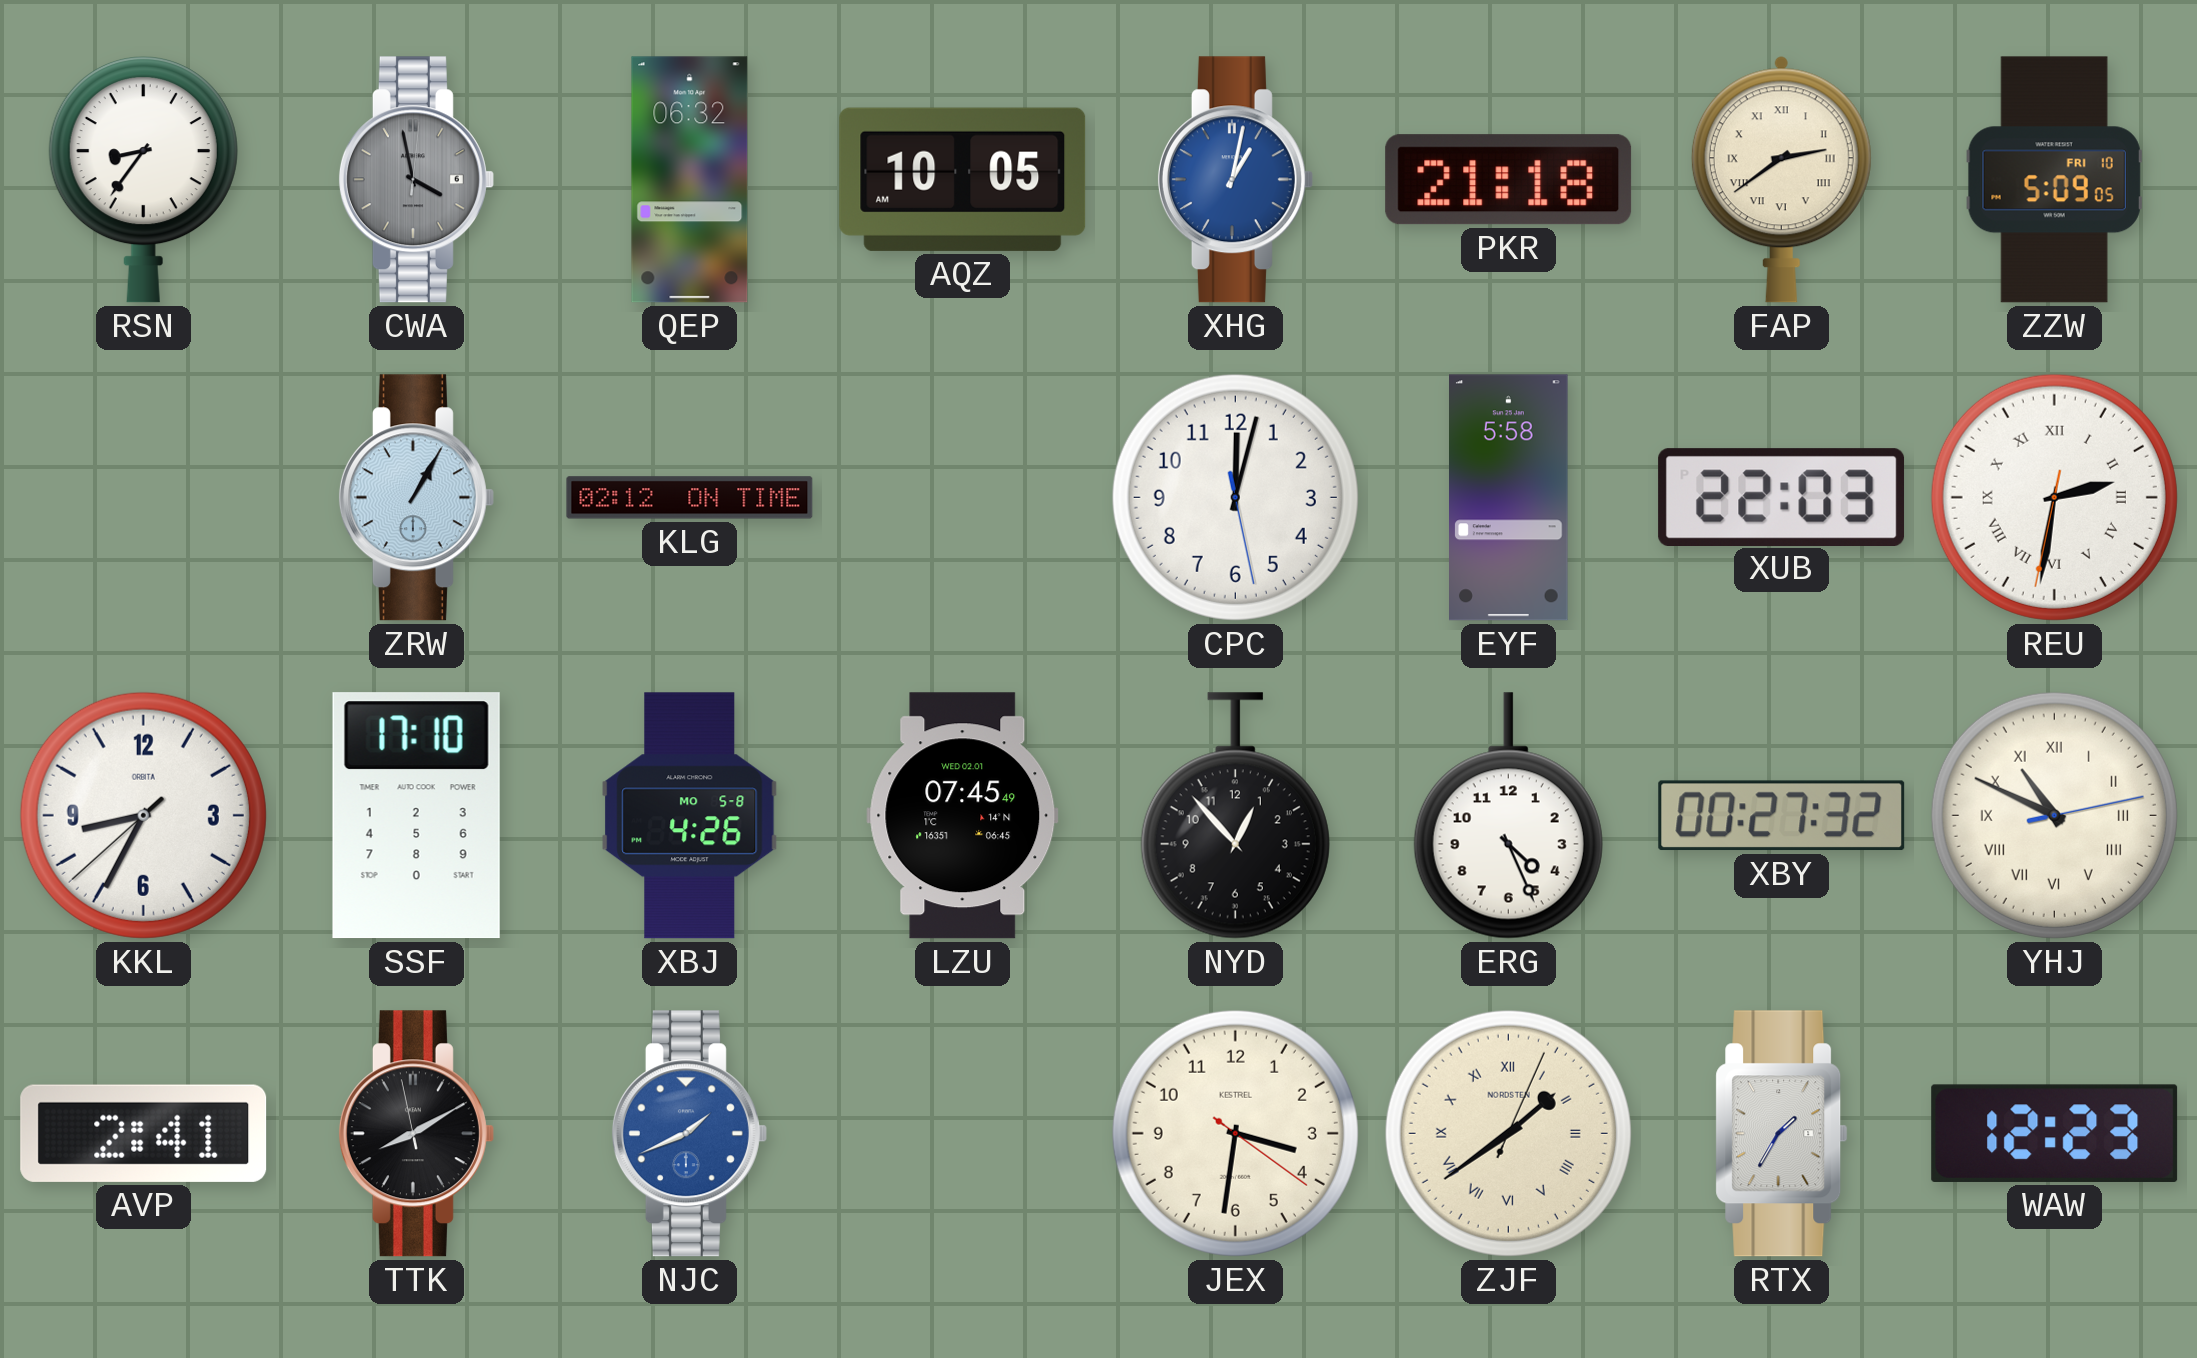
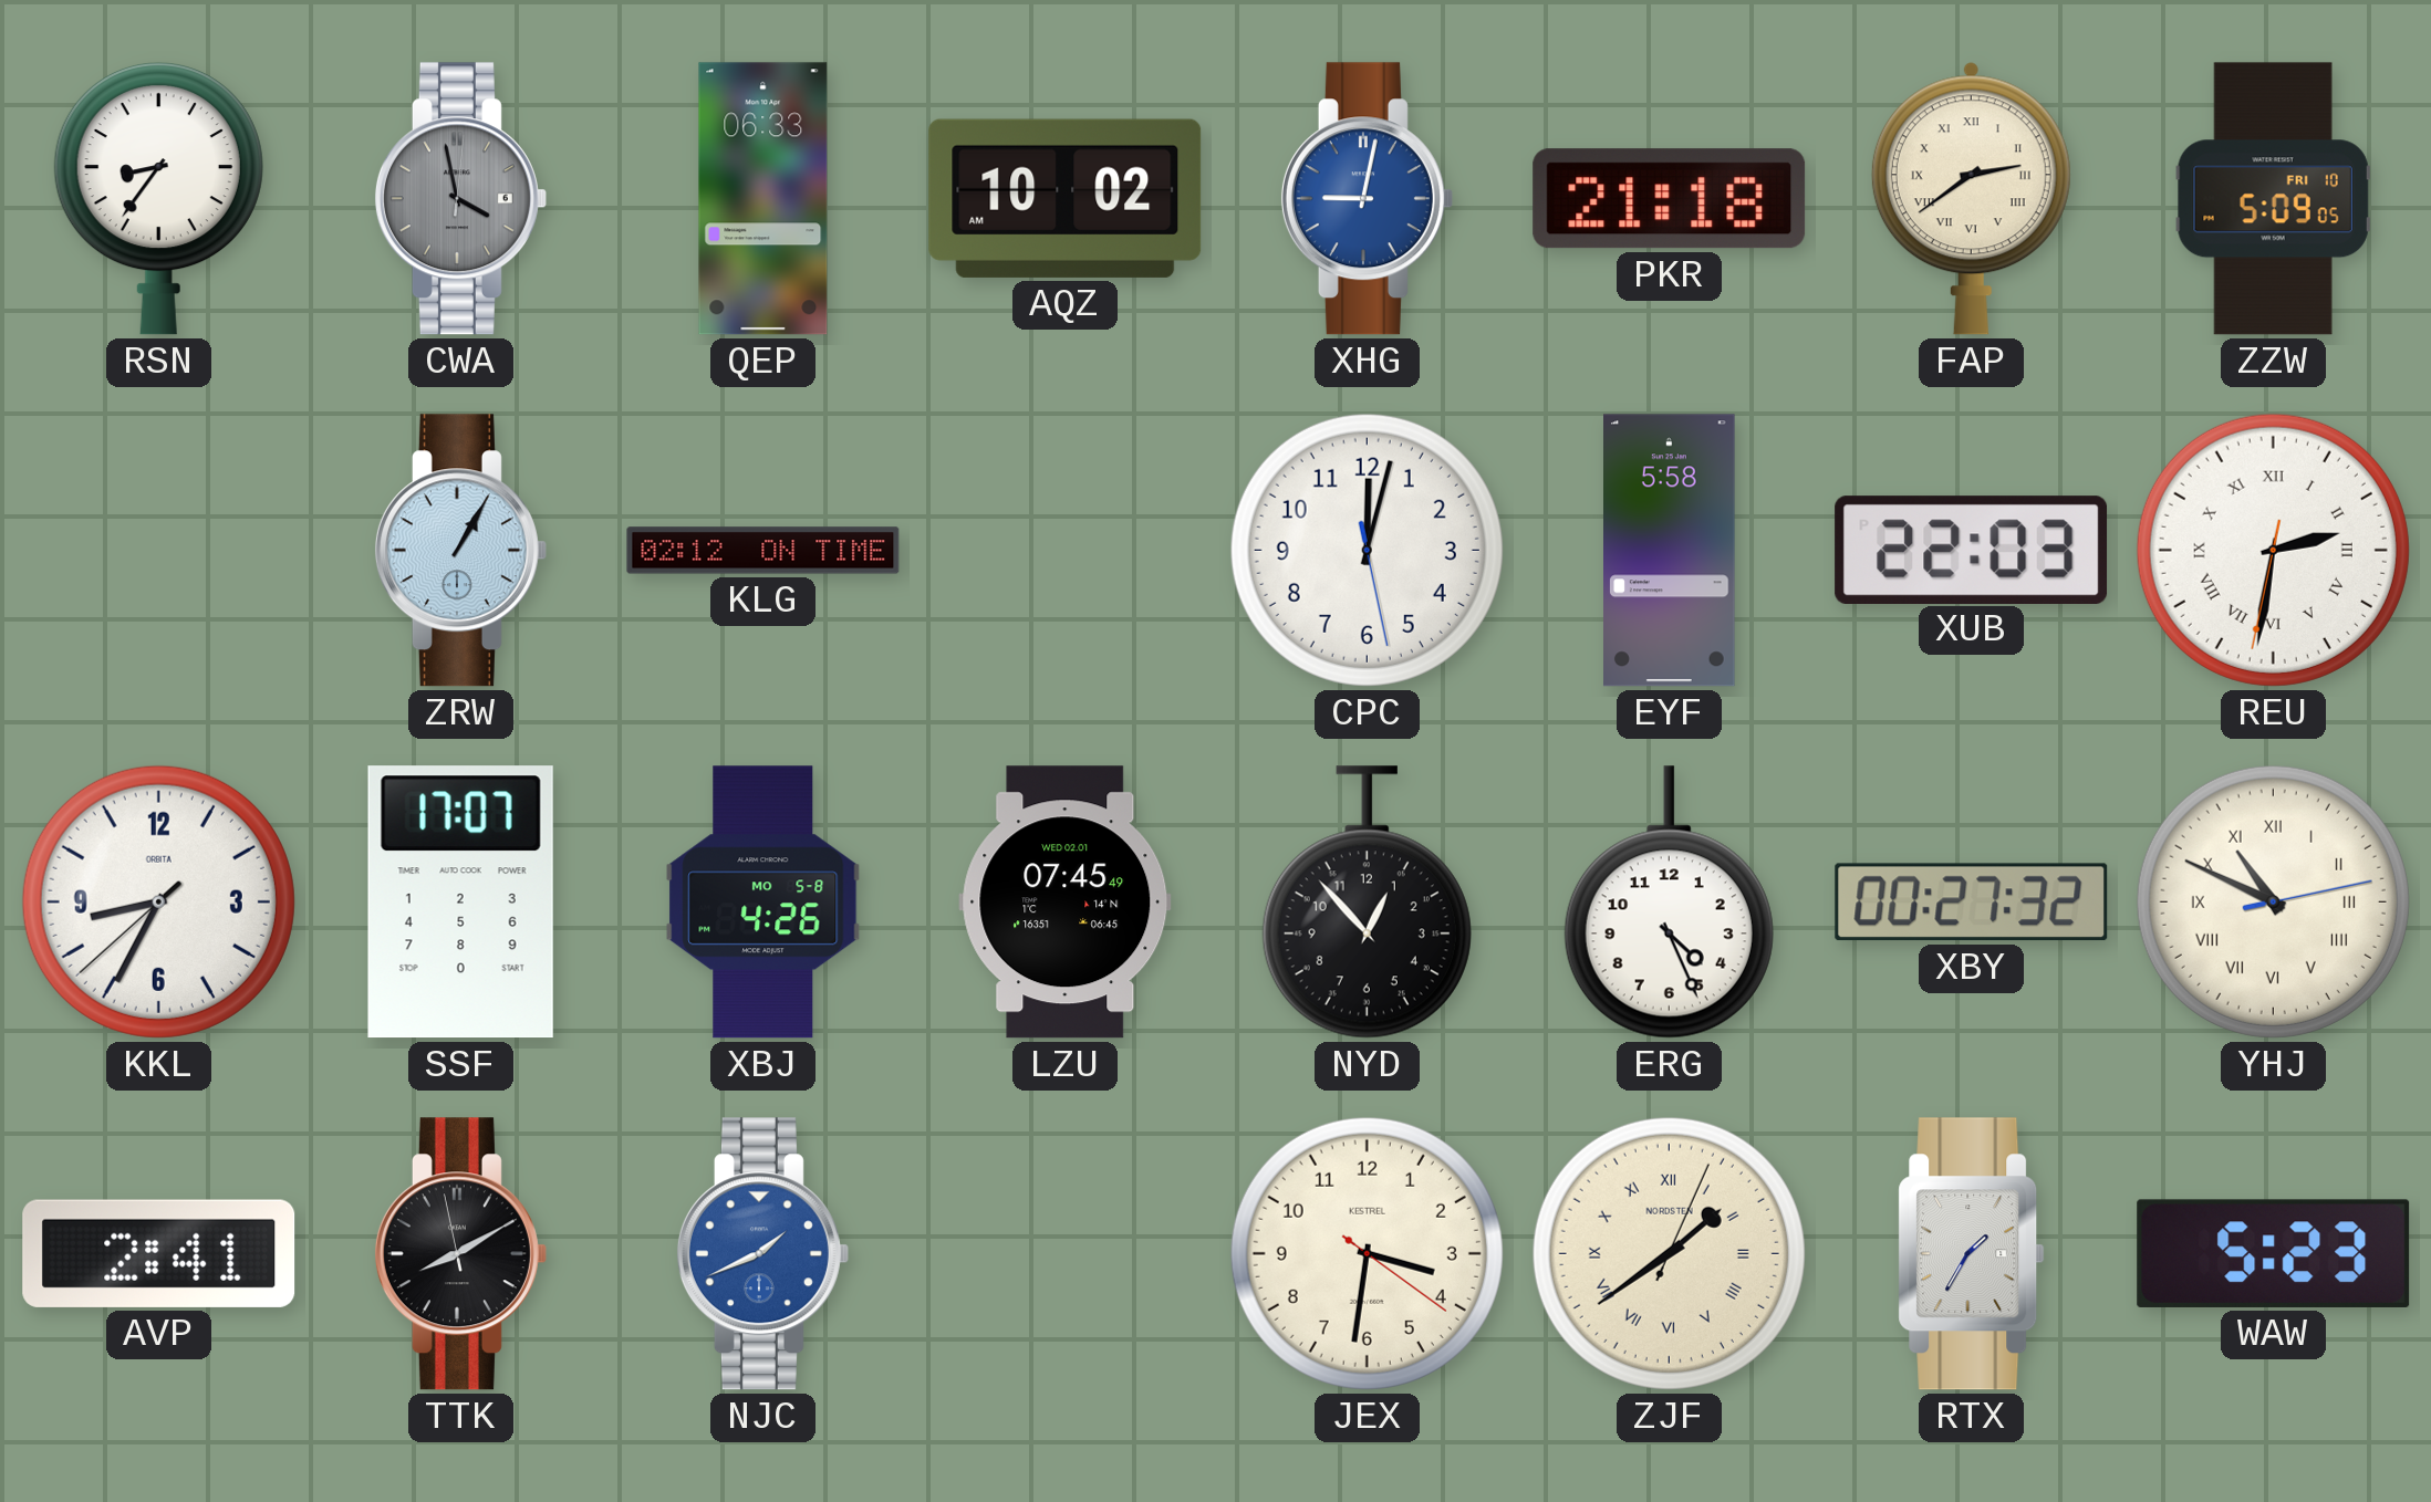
QEP: 06:32 -> 06:33 (763, 199)
AQZ: 10:05 -> 10:02 (1066, 198)
XHG: 1:02 -> 9:02 (1367, 199)
SSF: 17:10 -> 17:07 (460, 903)
WAW: 12:23 -> 5:23 (2274, 1253)
